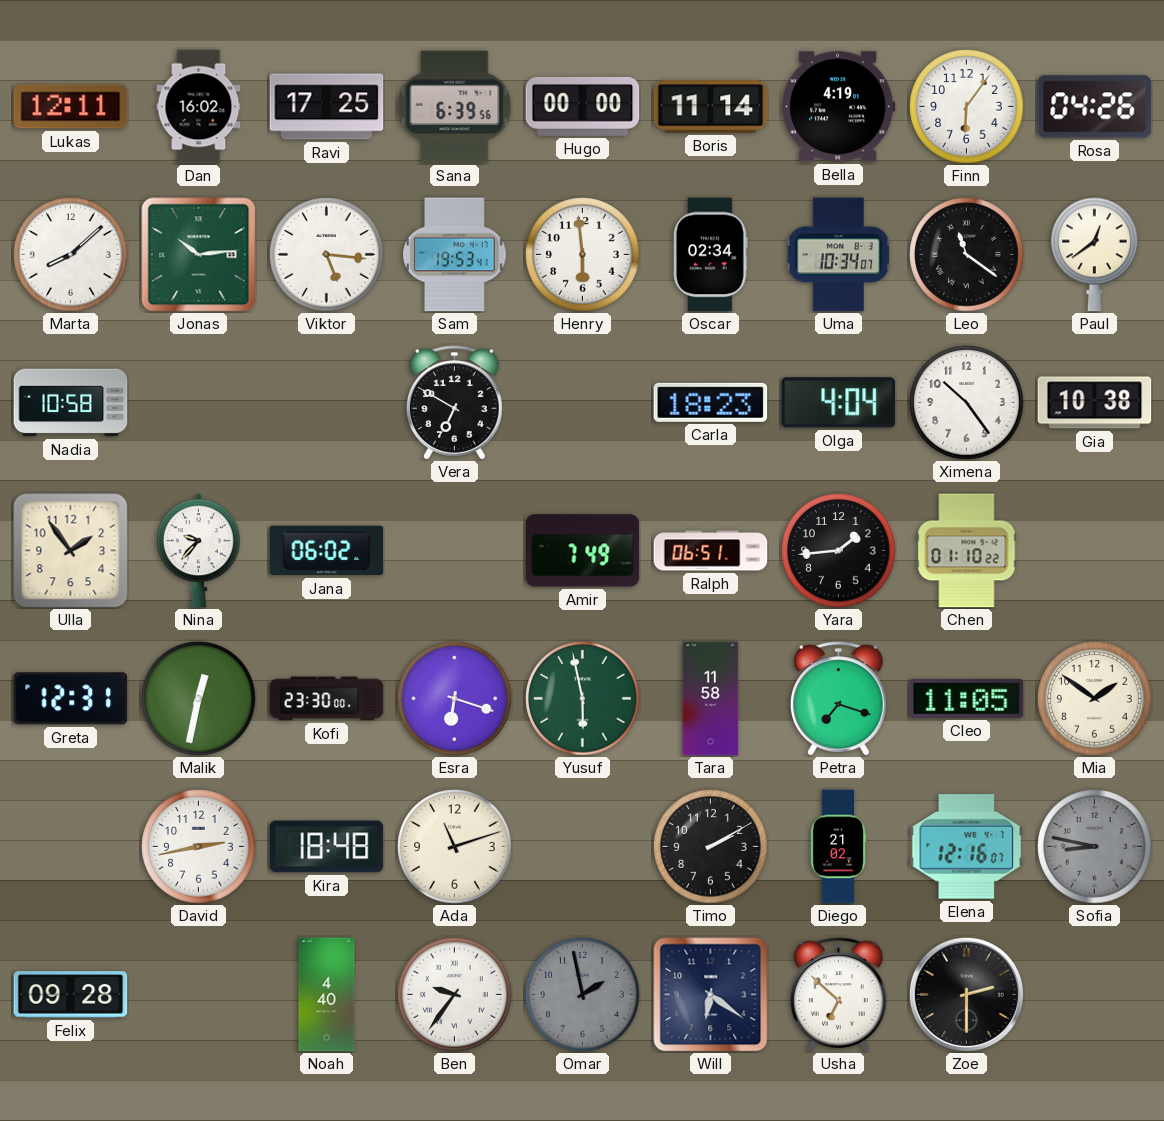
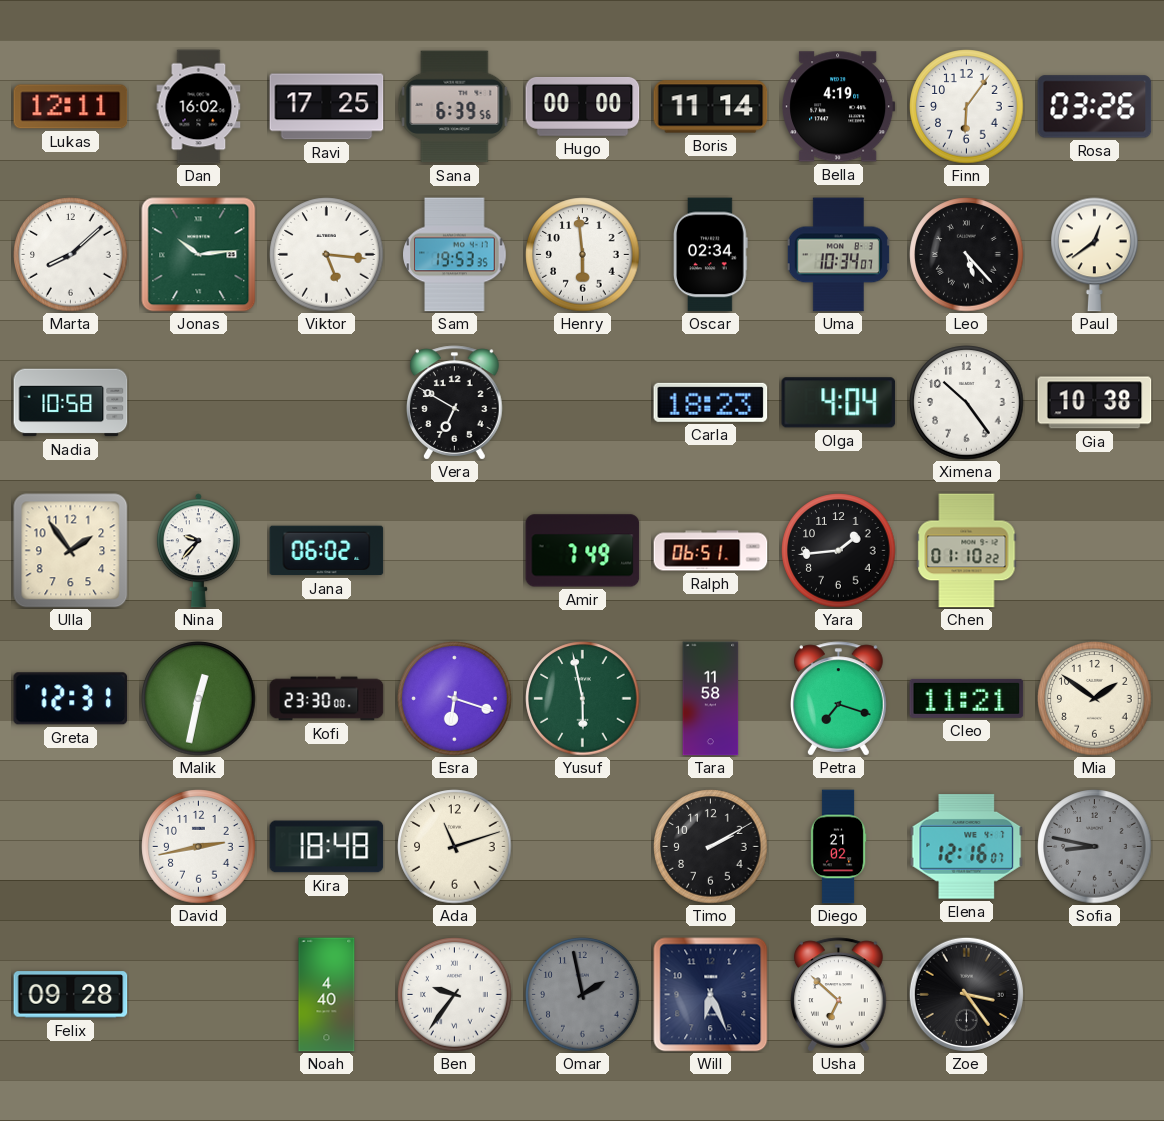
Rosa: 04:26 -> 03:26 (1095, 107)
Sam: 19:53:41 -> 19:53:35 (455, 255)
Leo: 11:21 -> 5:23 (967, 255)
Cleo: 11:05 -> 11:21 (967, 698)
Will: 6:21 -> 6:26 (711, 995)
Zoe: 2:30 -> 3:24 (966, 994)
